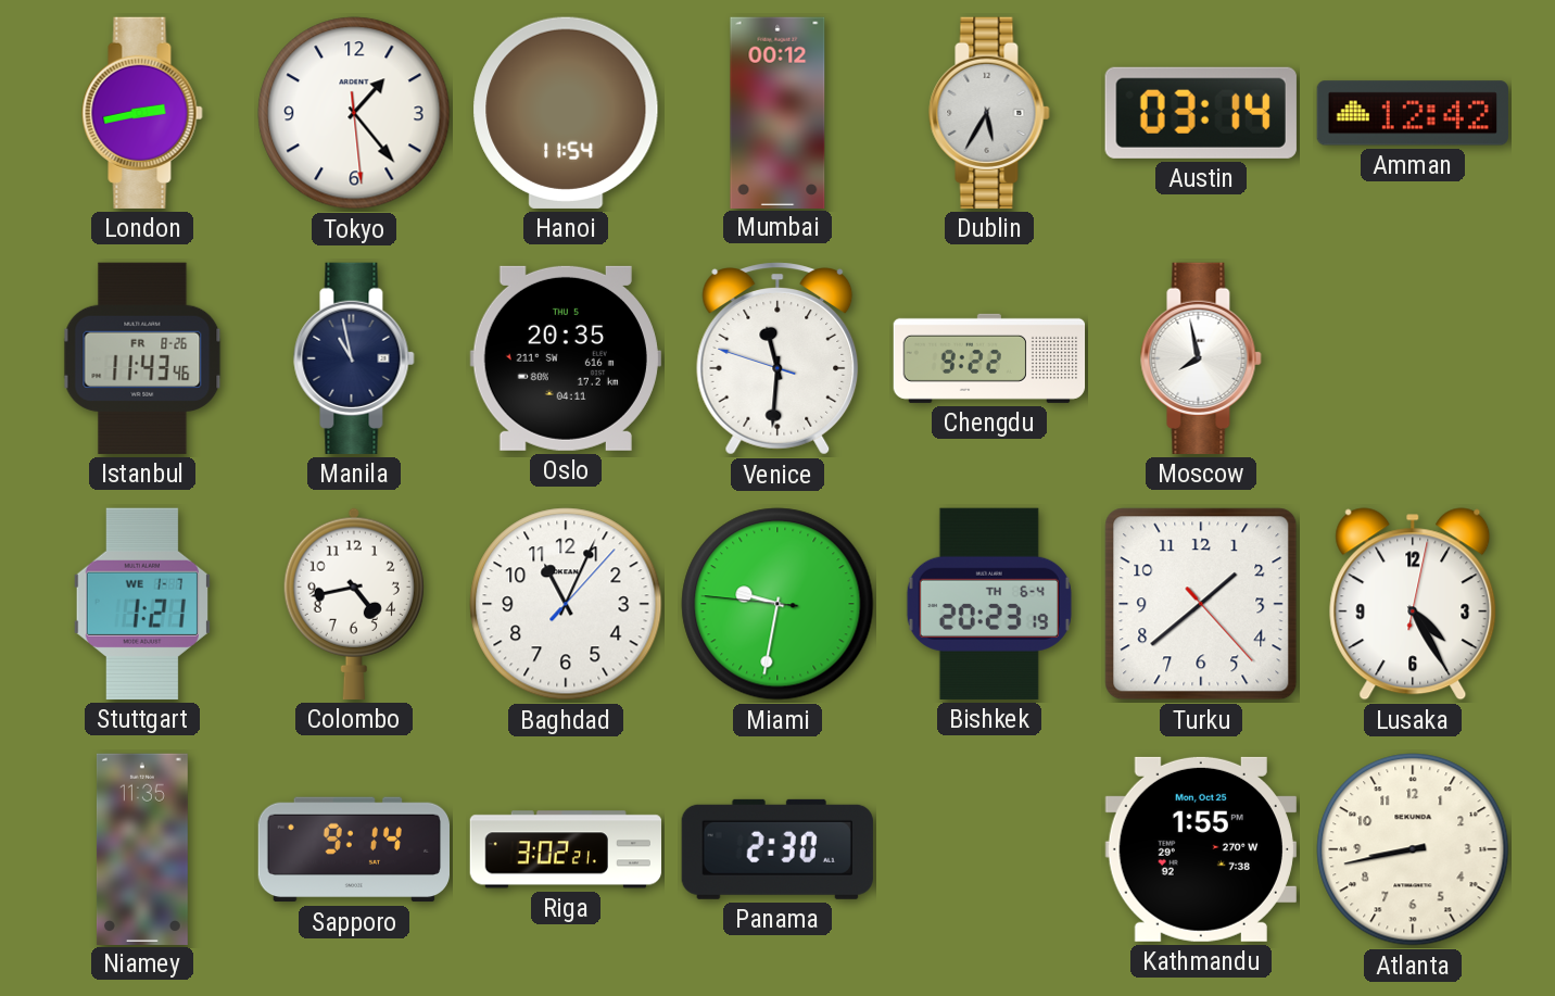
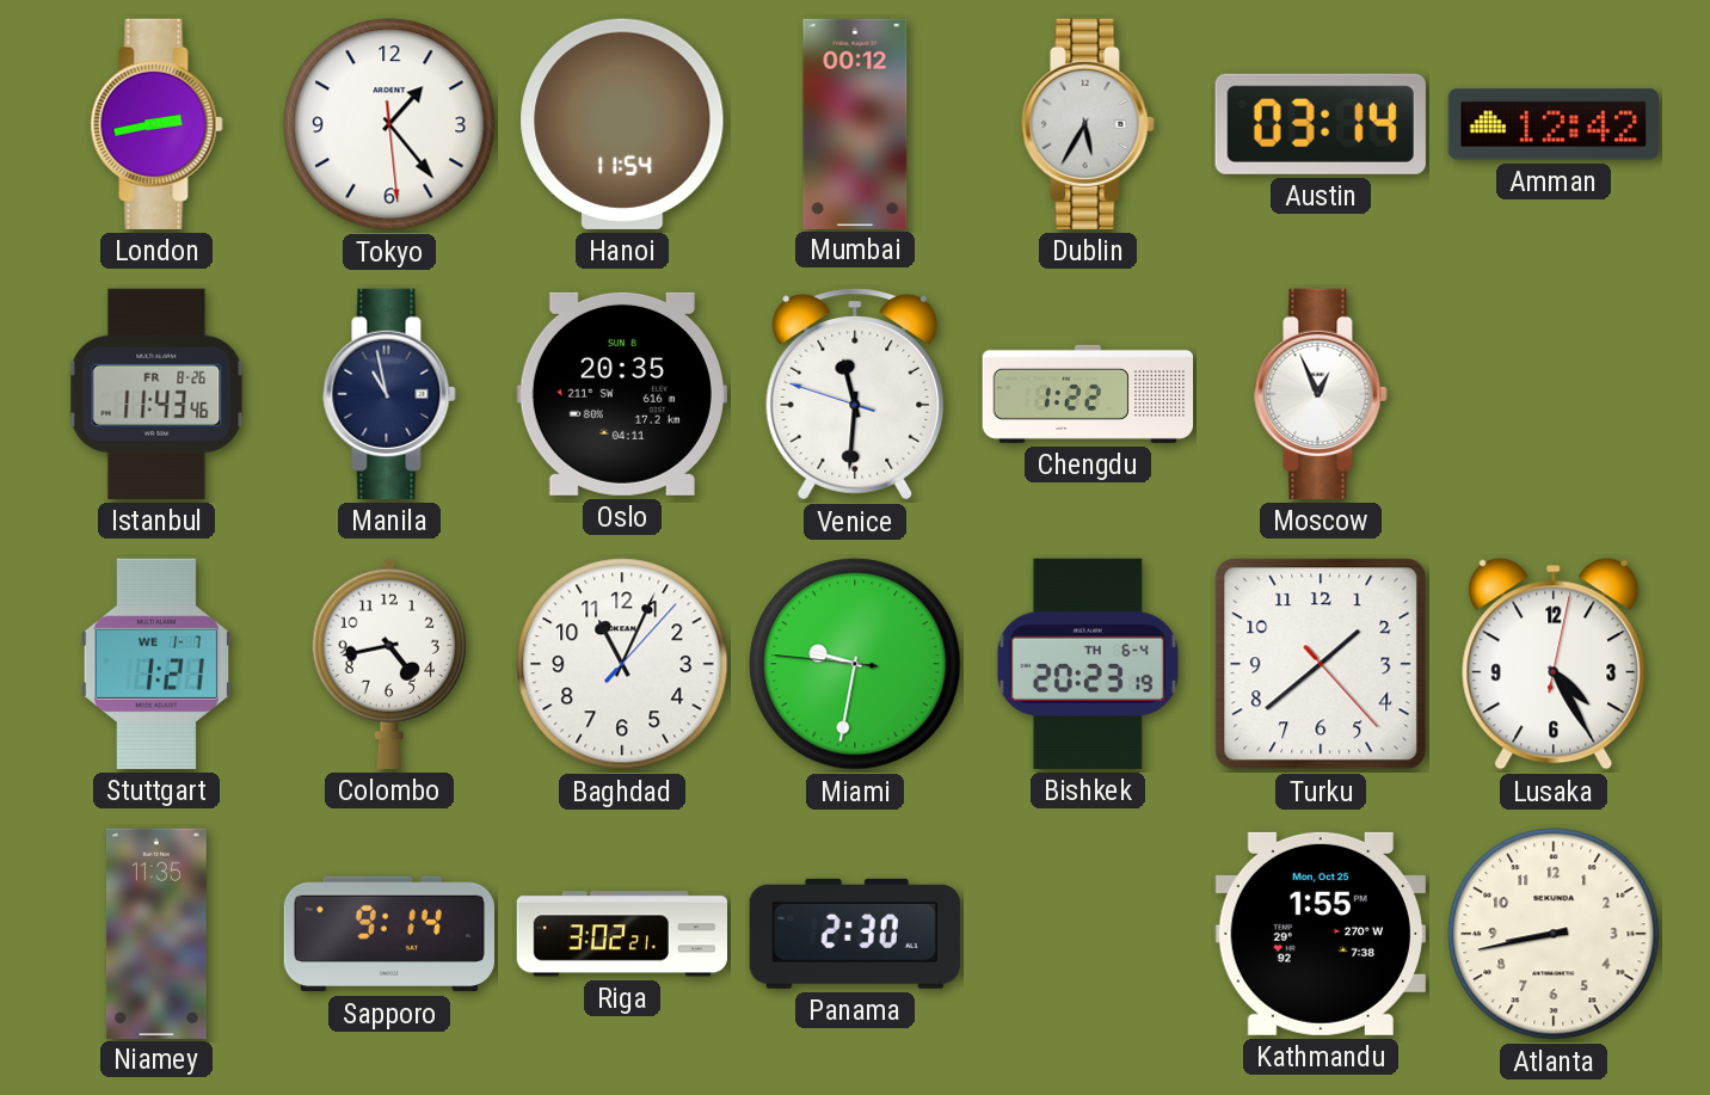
Oslo date: THU 5 -> SUN 8 (622, 394)
Chengdu: 9:22 -> 1:22 (1088, 394)
Moscow: 7:58 -> 12:56 (1321, 394)
